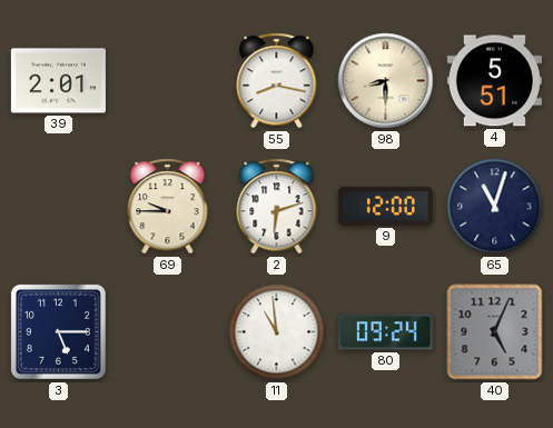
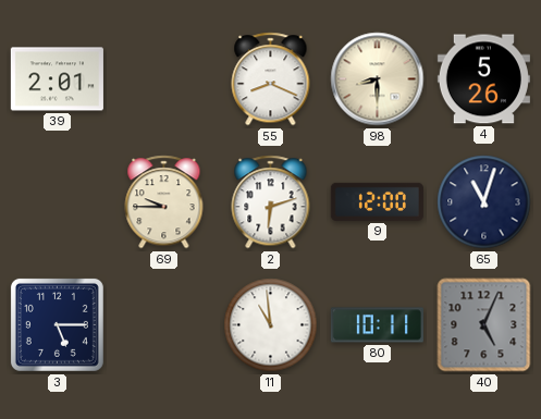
55: 8:17 -> 8:19 (271, 79)
4: 5:51 -> 5:26 (483, 79)
80: 09:24 -> 10:11 (377, 325)
